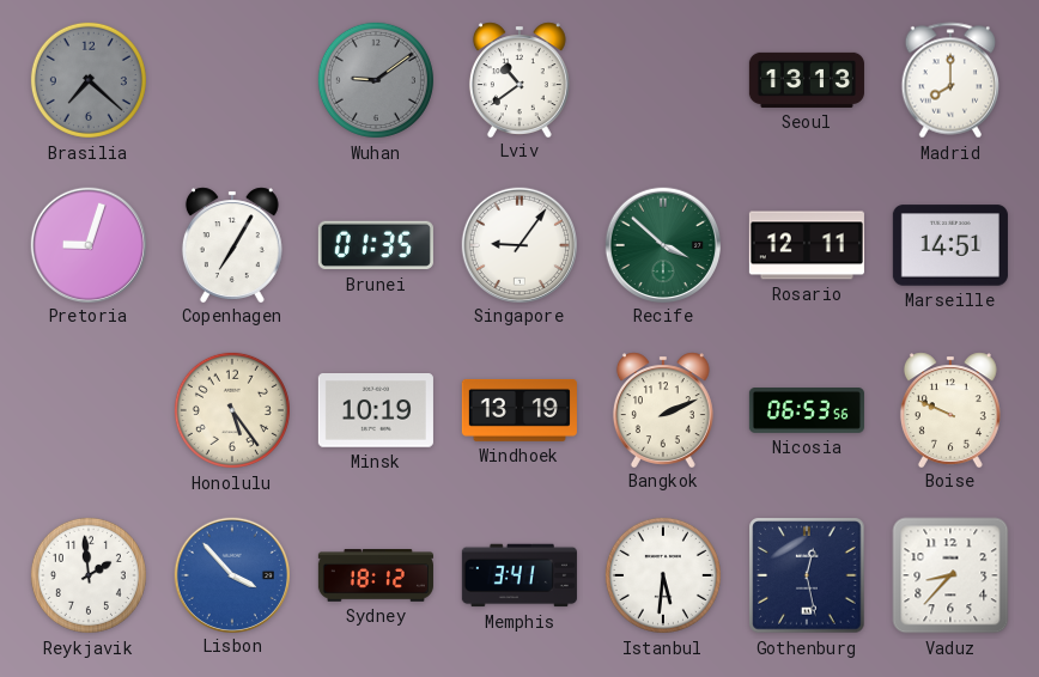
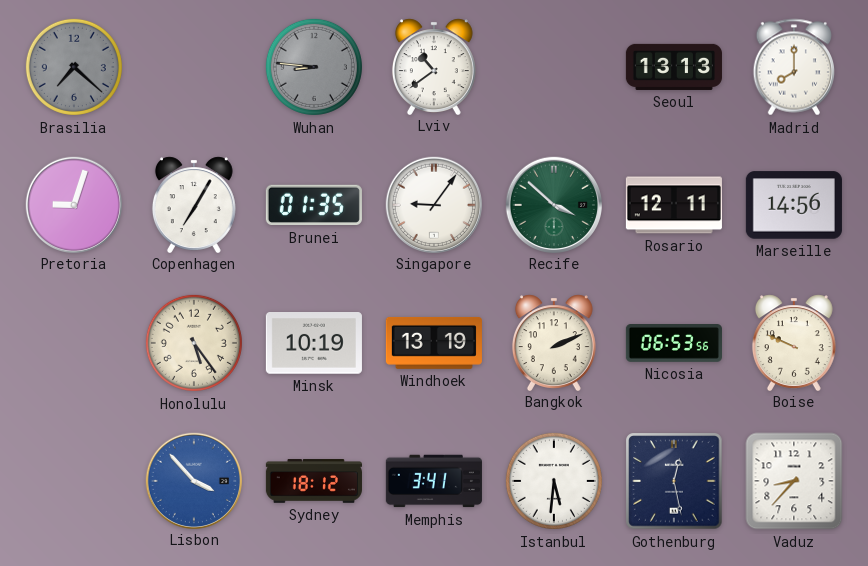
Wuhan: 9:09 -> 8:46 (314, 67)
Marseille: 14:51 -> 14:56 (794, 205)
Reykjavik: 1:59 -> none (89, 575)
